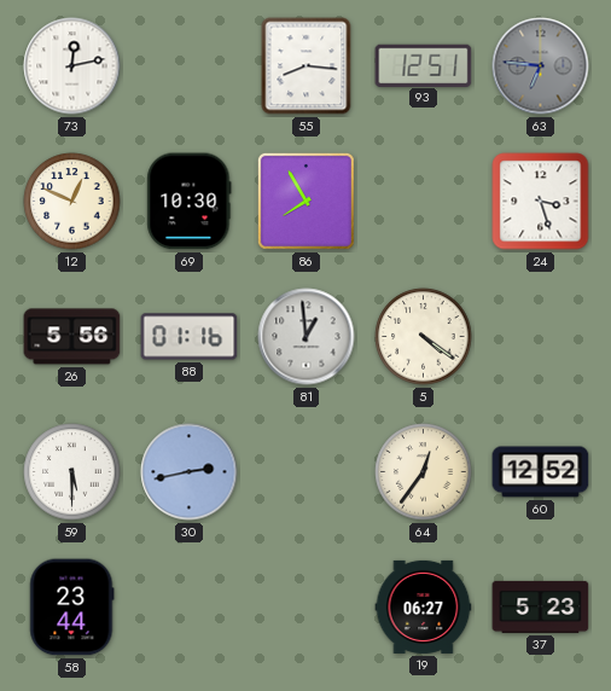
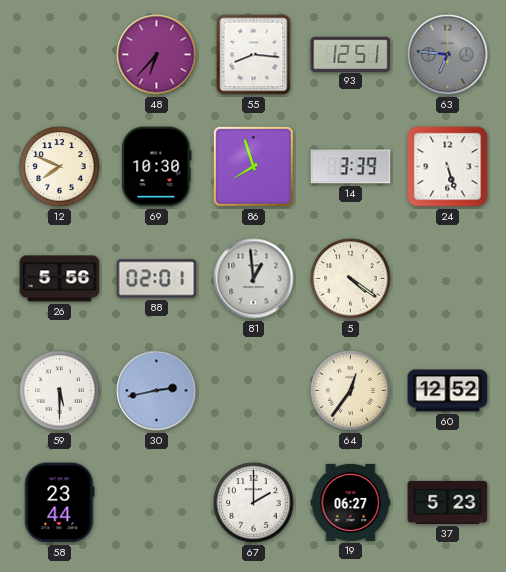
73: 12:13 -> none (72, 66)
48: none -> 6:37 (157, 55)
12: 12:49 -> 7:49 (60, 167)
86: 7:55 -> 7:57 (253, 166)
14: none -> 3:39 (351, 167)
24: 3:27 -> 5:27 (448, 167)
88: 01:16 -> 02:01 (157, 279)
67: none -> 2:00 (254, 503)
